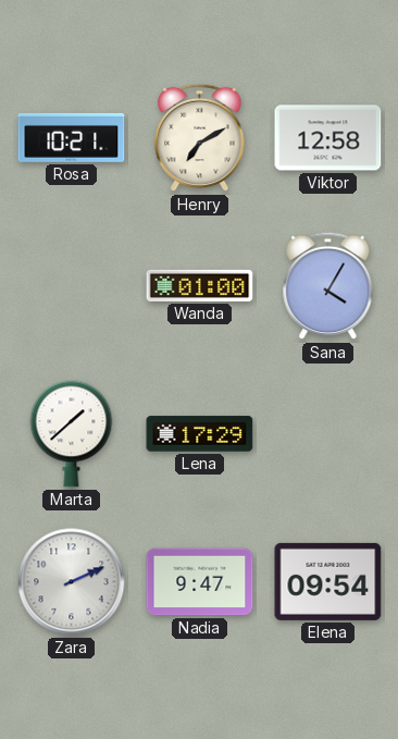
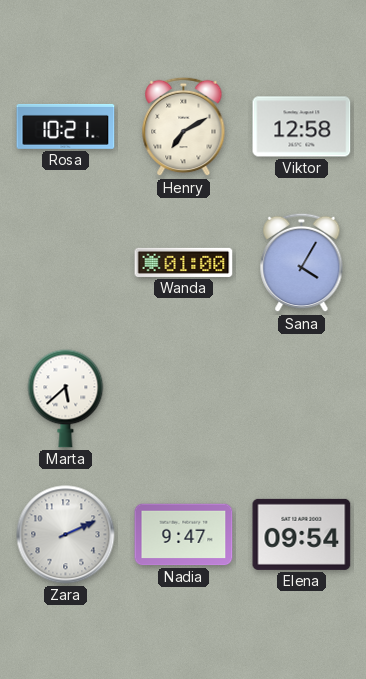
Marta: 1:38 -> 5:38 (66, 399)
Lena: 17:29 -> none (200, 434)
